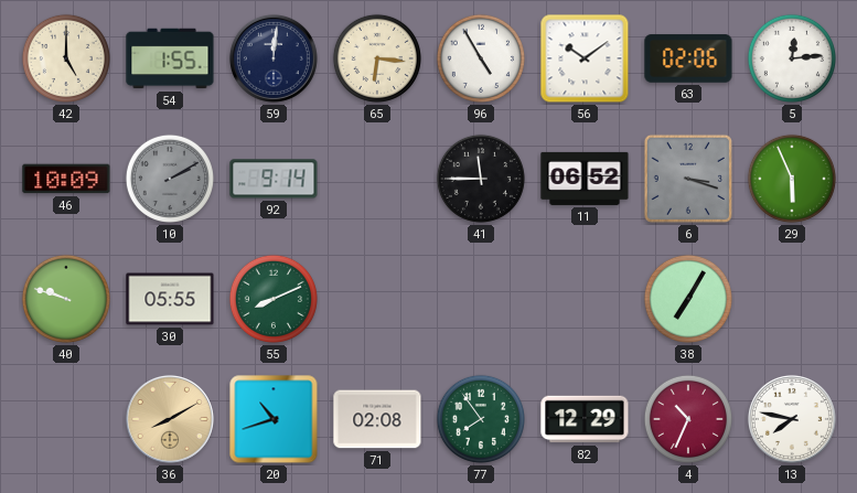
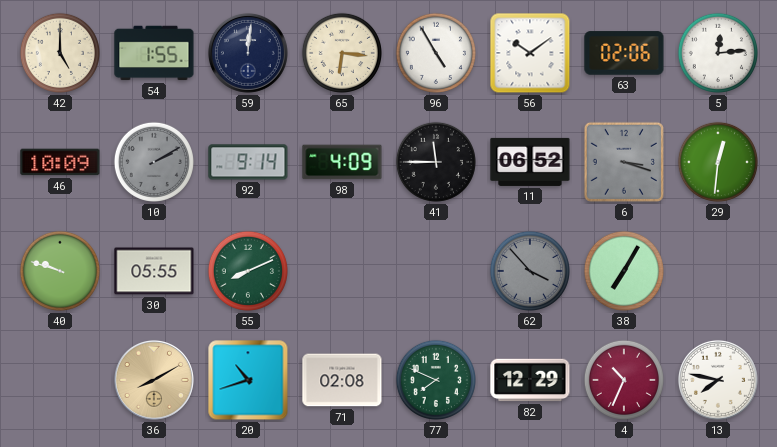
98: none -> 4:09 (342, 162)
29: 5:56 -> 12:31 (718, 162)
62: none -> 3:53 (530, 271)
77: 7:54 -> 7:49 (436, 380)
